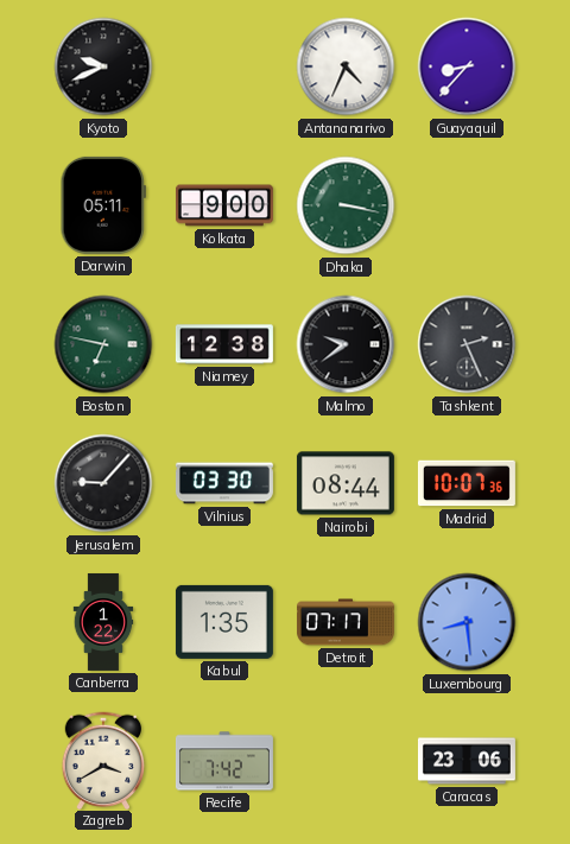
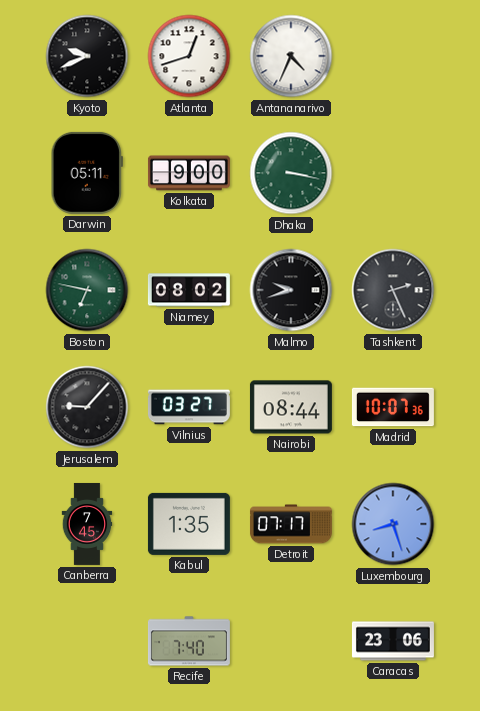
Atlanta: none -> 12:42 (189, 56)
Guayaquil: 8:37 -> none (467, 66)
Niamey: 12:38 -> 08:02 (189, 290)
Malmo: 9:39 -> 9:42 (291, 290)
Vilnius: 03:30 -> 03:27 (189, 407)
Canberra: 1:22 -> 7:45 (87, 524)
Luxembourg: 8:29 -> 8:27 (393, 524)
Zagreb: 3:40 -> none (103, 760)
Recife: 7:42 -> 7:40 (189, 641)
